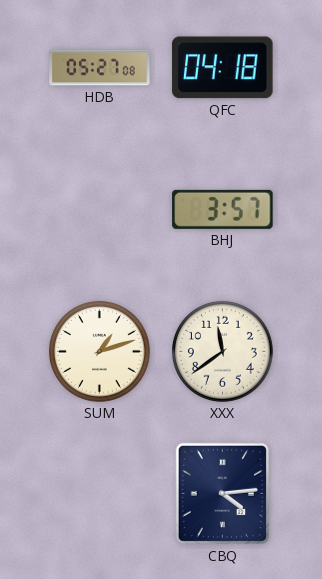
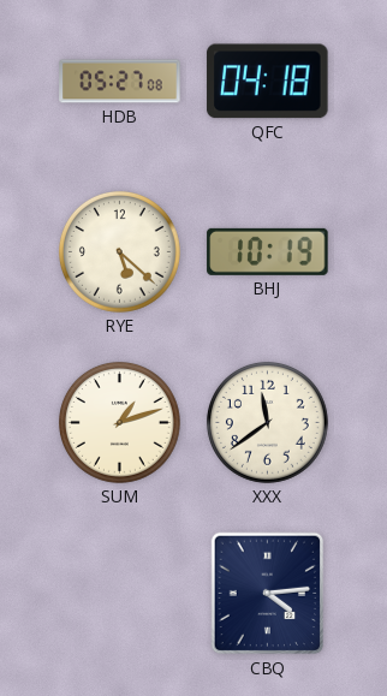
RYE: none -> 5:22 (119, 251)
BHJ: 3:57 -> 10:19 (268, 251)
